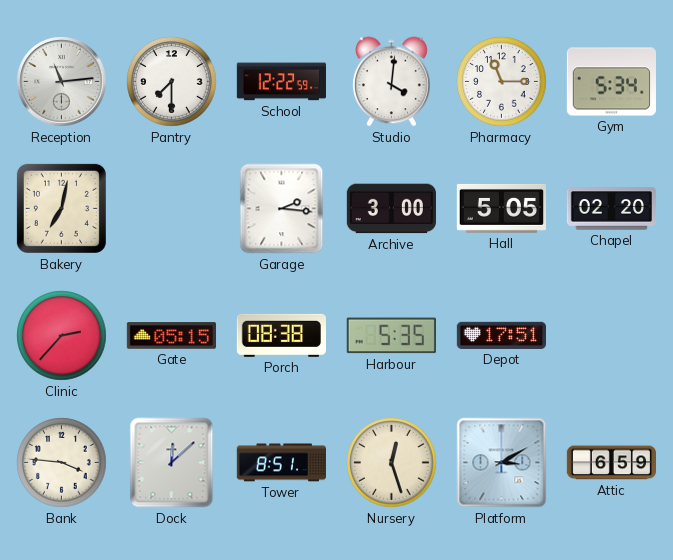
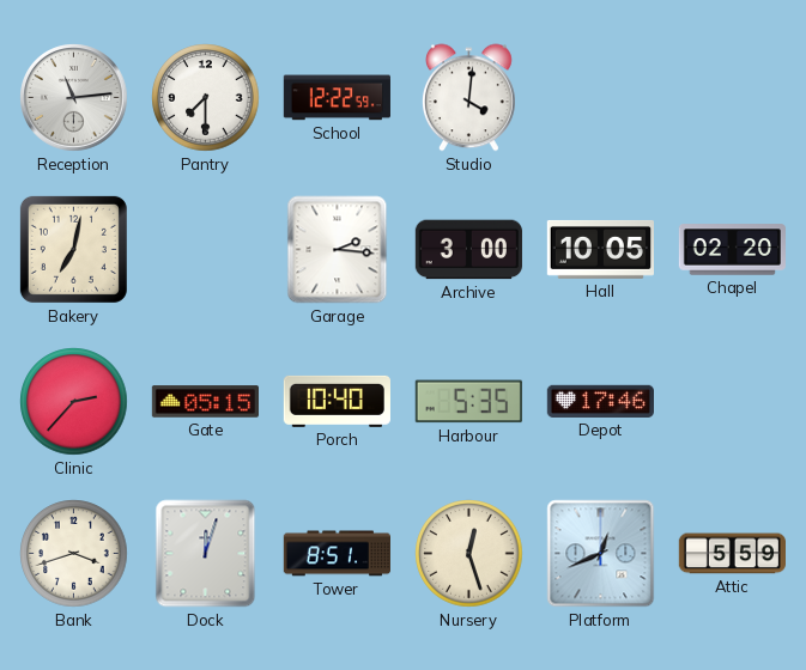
Pharmacy: 11:15 -> none (502, 82)
Gym: 5:34 -> none (611, 82)
Hall: 5:05 -> 10:05 (600, 249)
Porch: 08:38 -> 10:40 (337, 401)
Depot: 17:51 -> 17:46 (600, 401)
Bank: 3:46 -> 3:42 (74, 554)
Dock: 12:08 -> 12:03 (206, 554)
Platform: 3:10 -> 12:41 (601, 554)
Attic: 6:59 -> 5:59 (732, 554)
